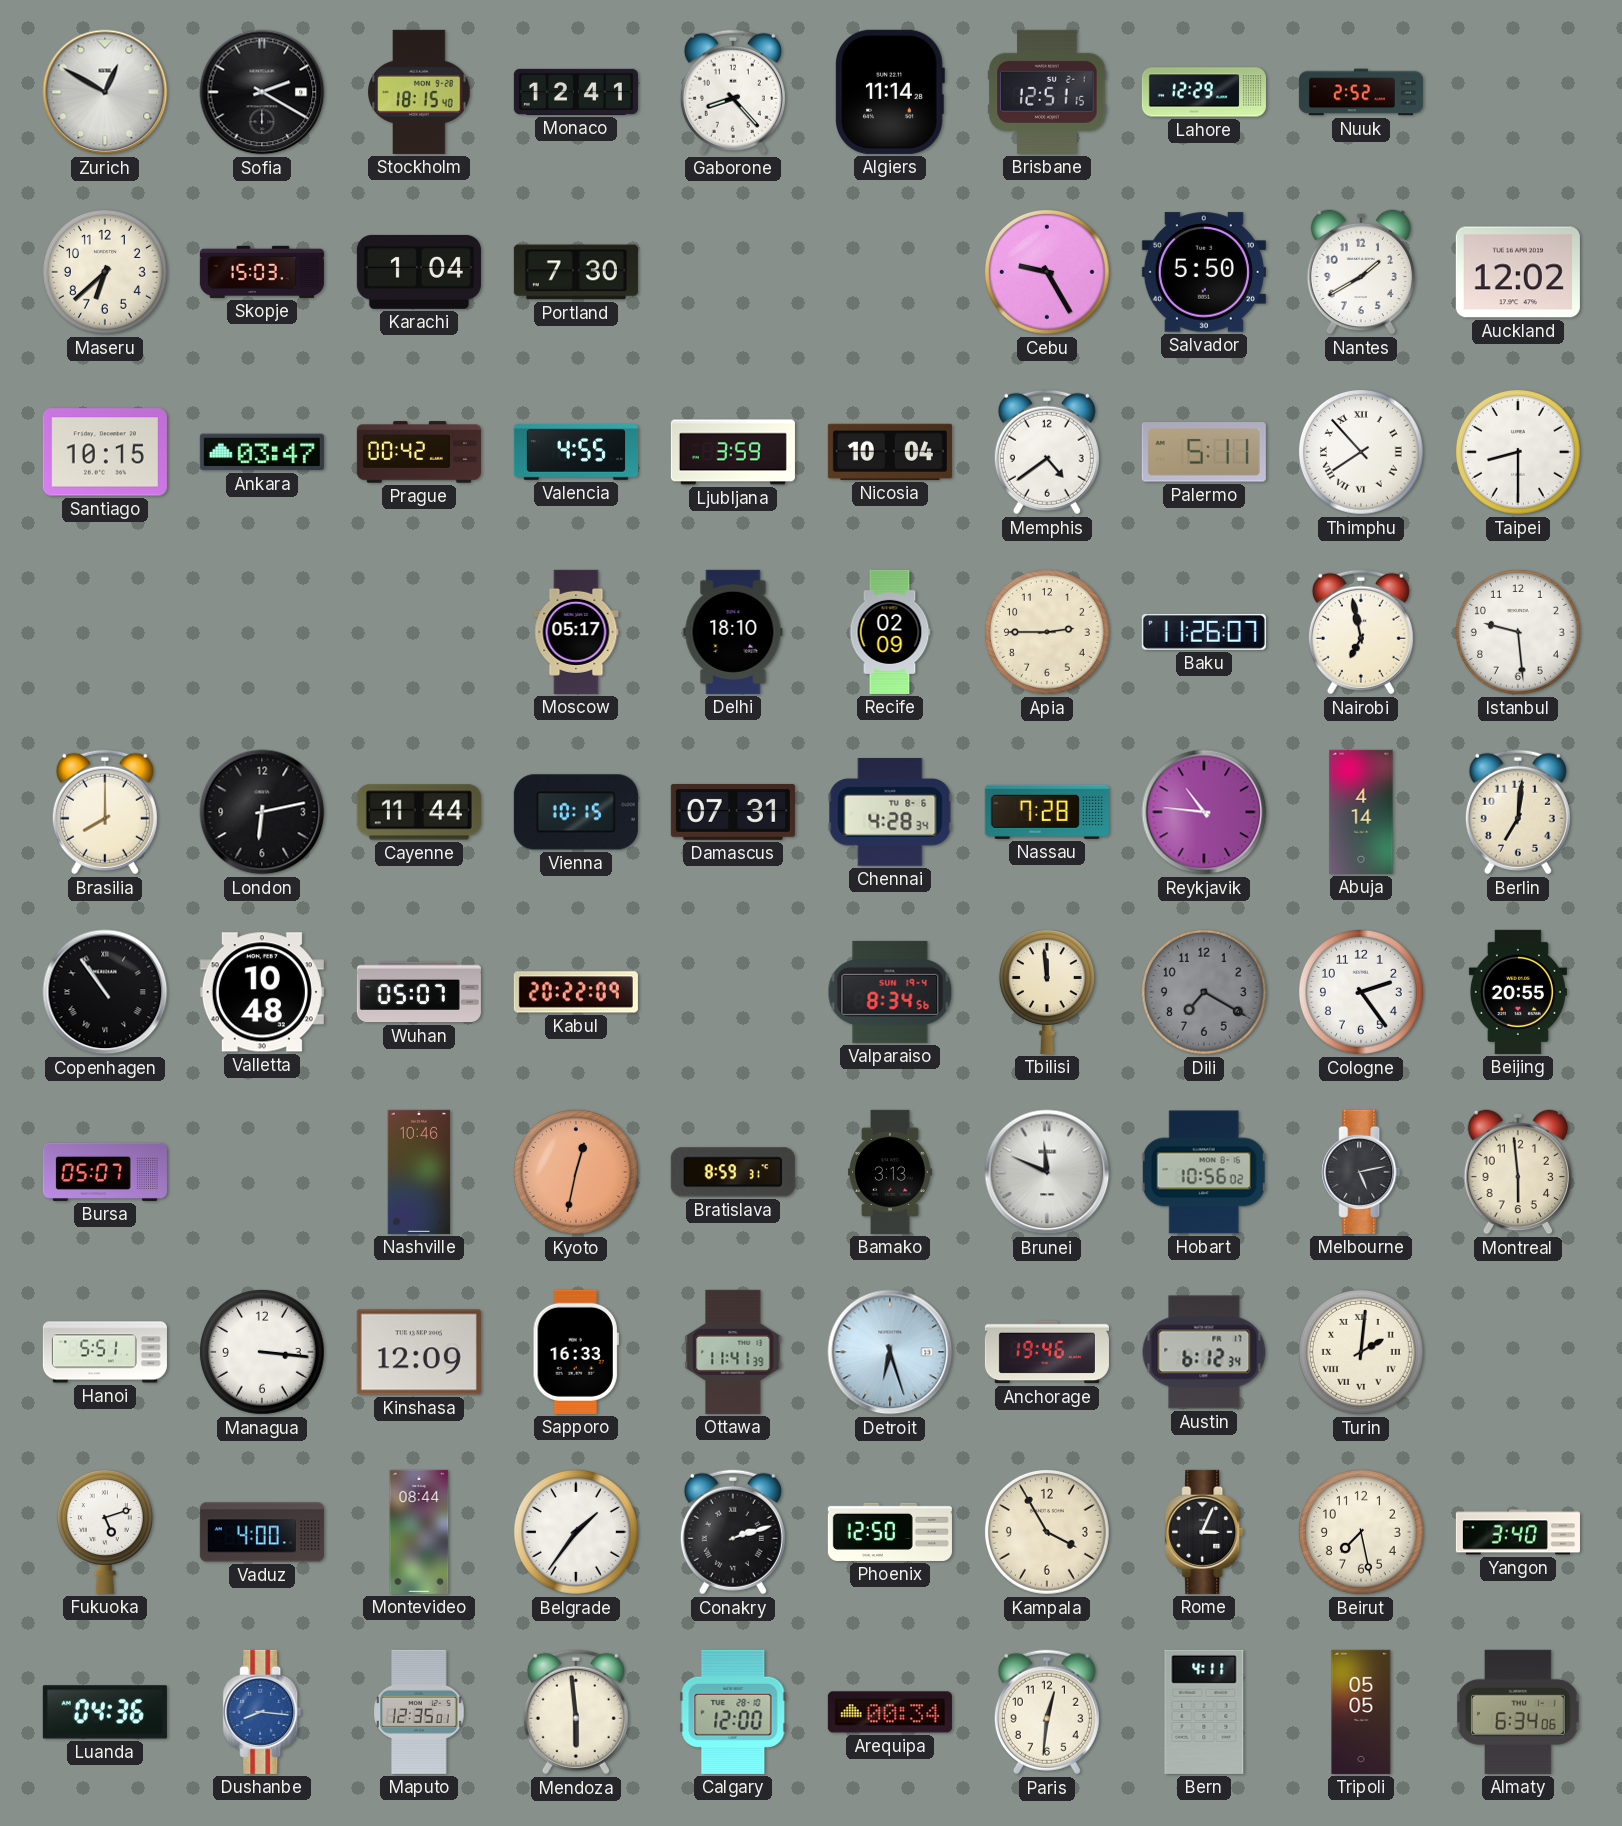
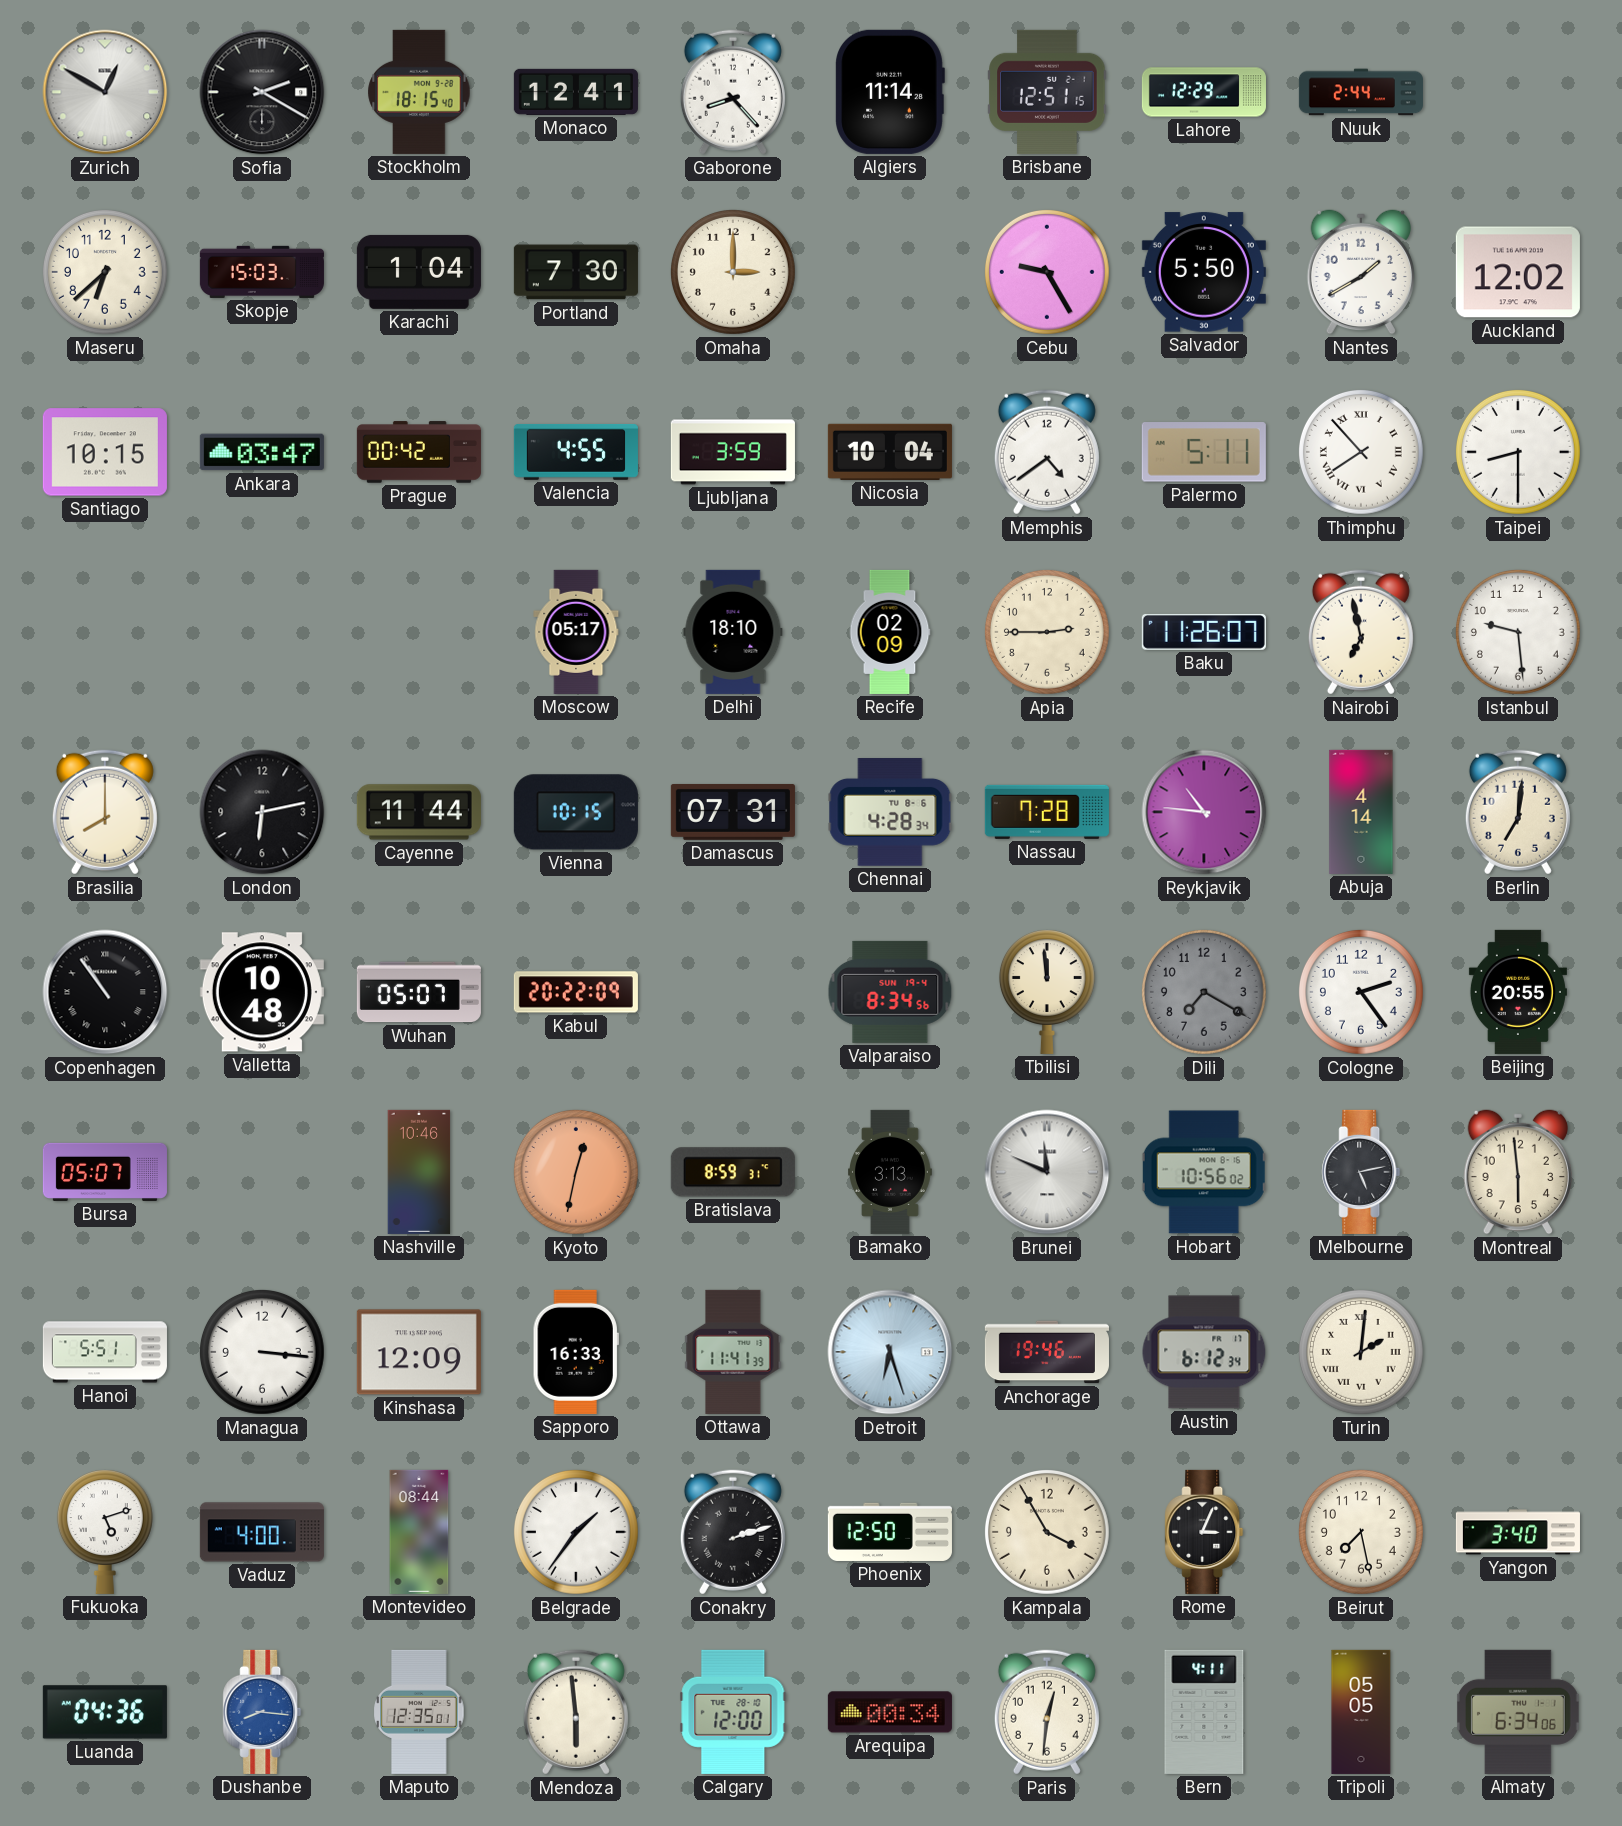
Nuuk: 2:52 -> 2:44 (1361, 92)
Omaha: none -> 3:00 (733, 272)
